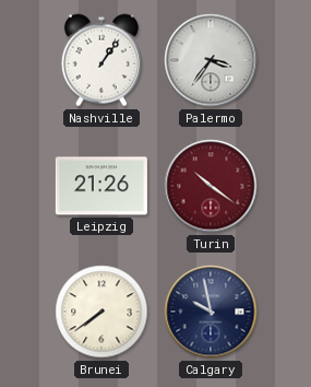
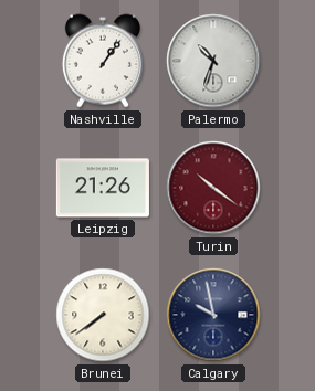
Palermo: 3:36 -> 10:33 (213, 61)
